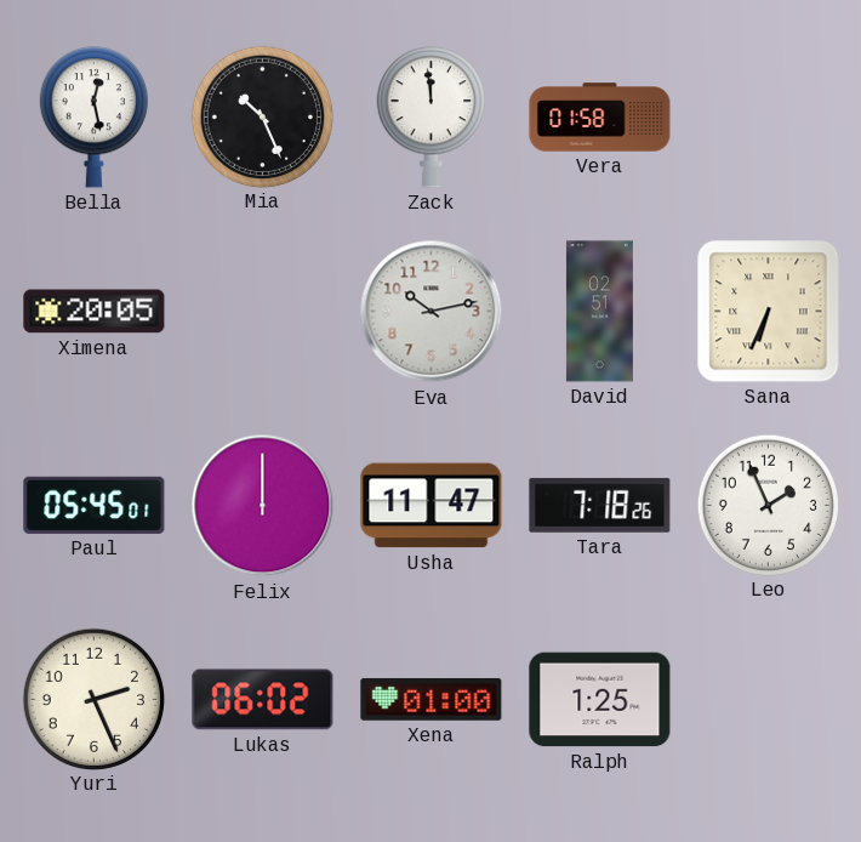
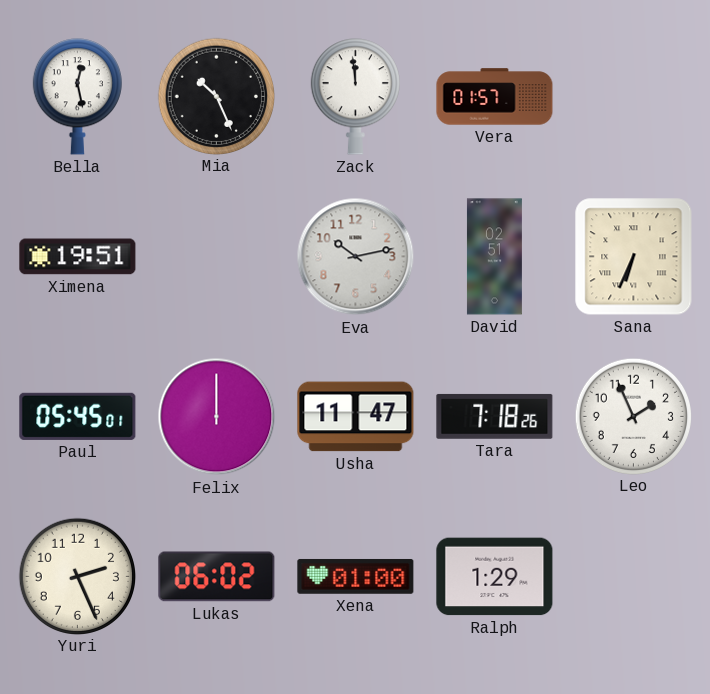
Vera: 01:58 -> 01:57 (495, 97)
Ximena: 20:05 -> 19:51 (78, 257)
Ralph: 1:25 -> 1:29 (495, 577)
